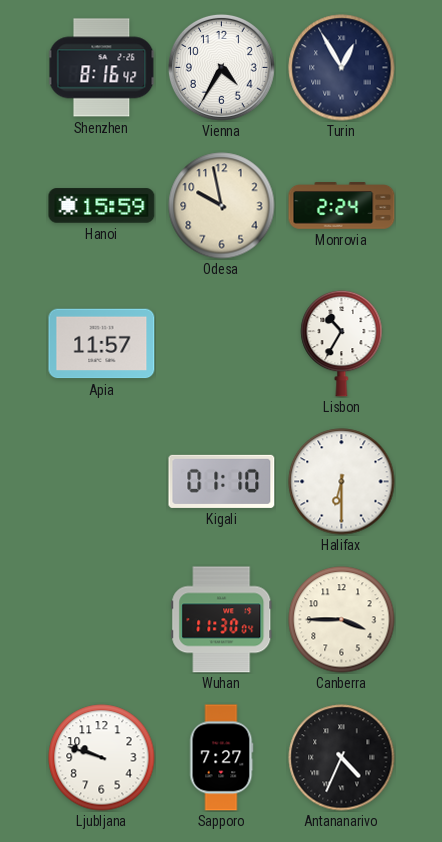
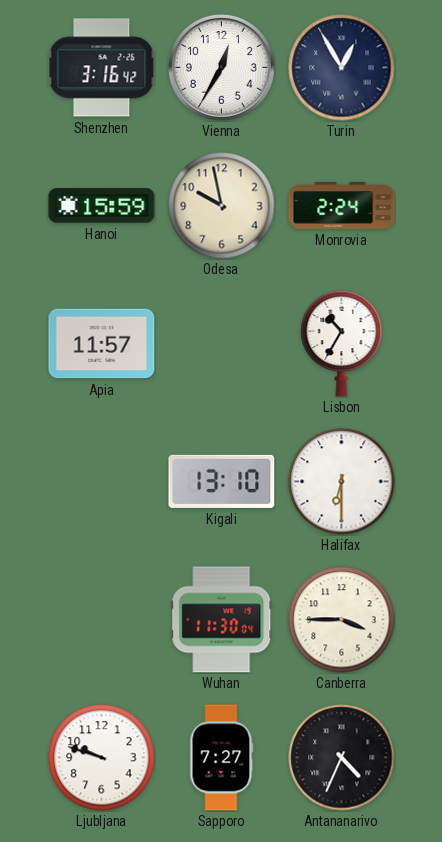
Shenzhen: 8:16 -> 3:16 (101, 68)
Vienna: 4:35 -> 12:35 (221, 67)
Kigali: 01:10 -> 13:10 (222, 481)
